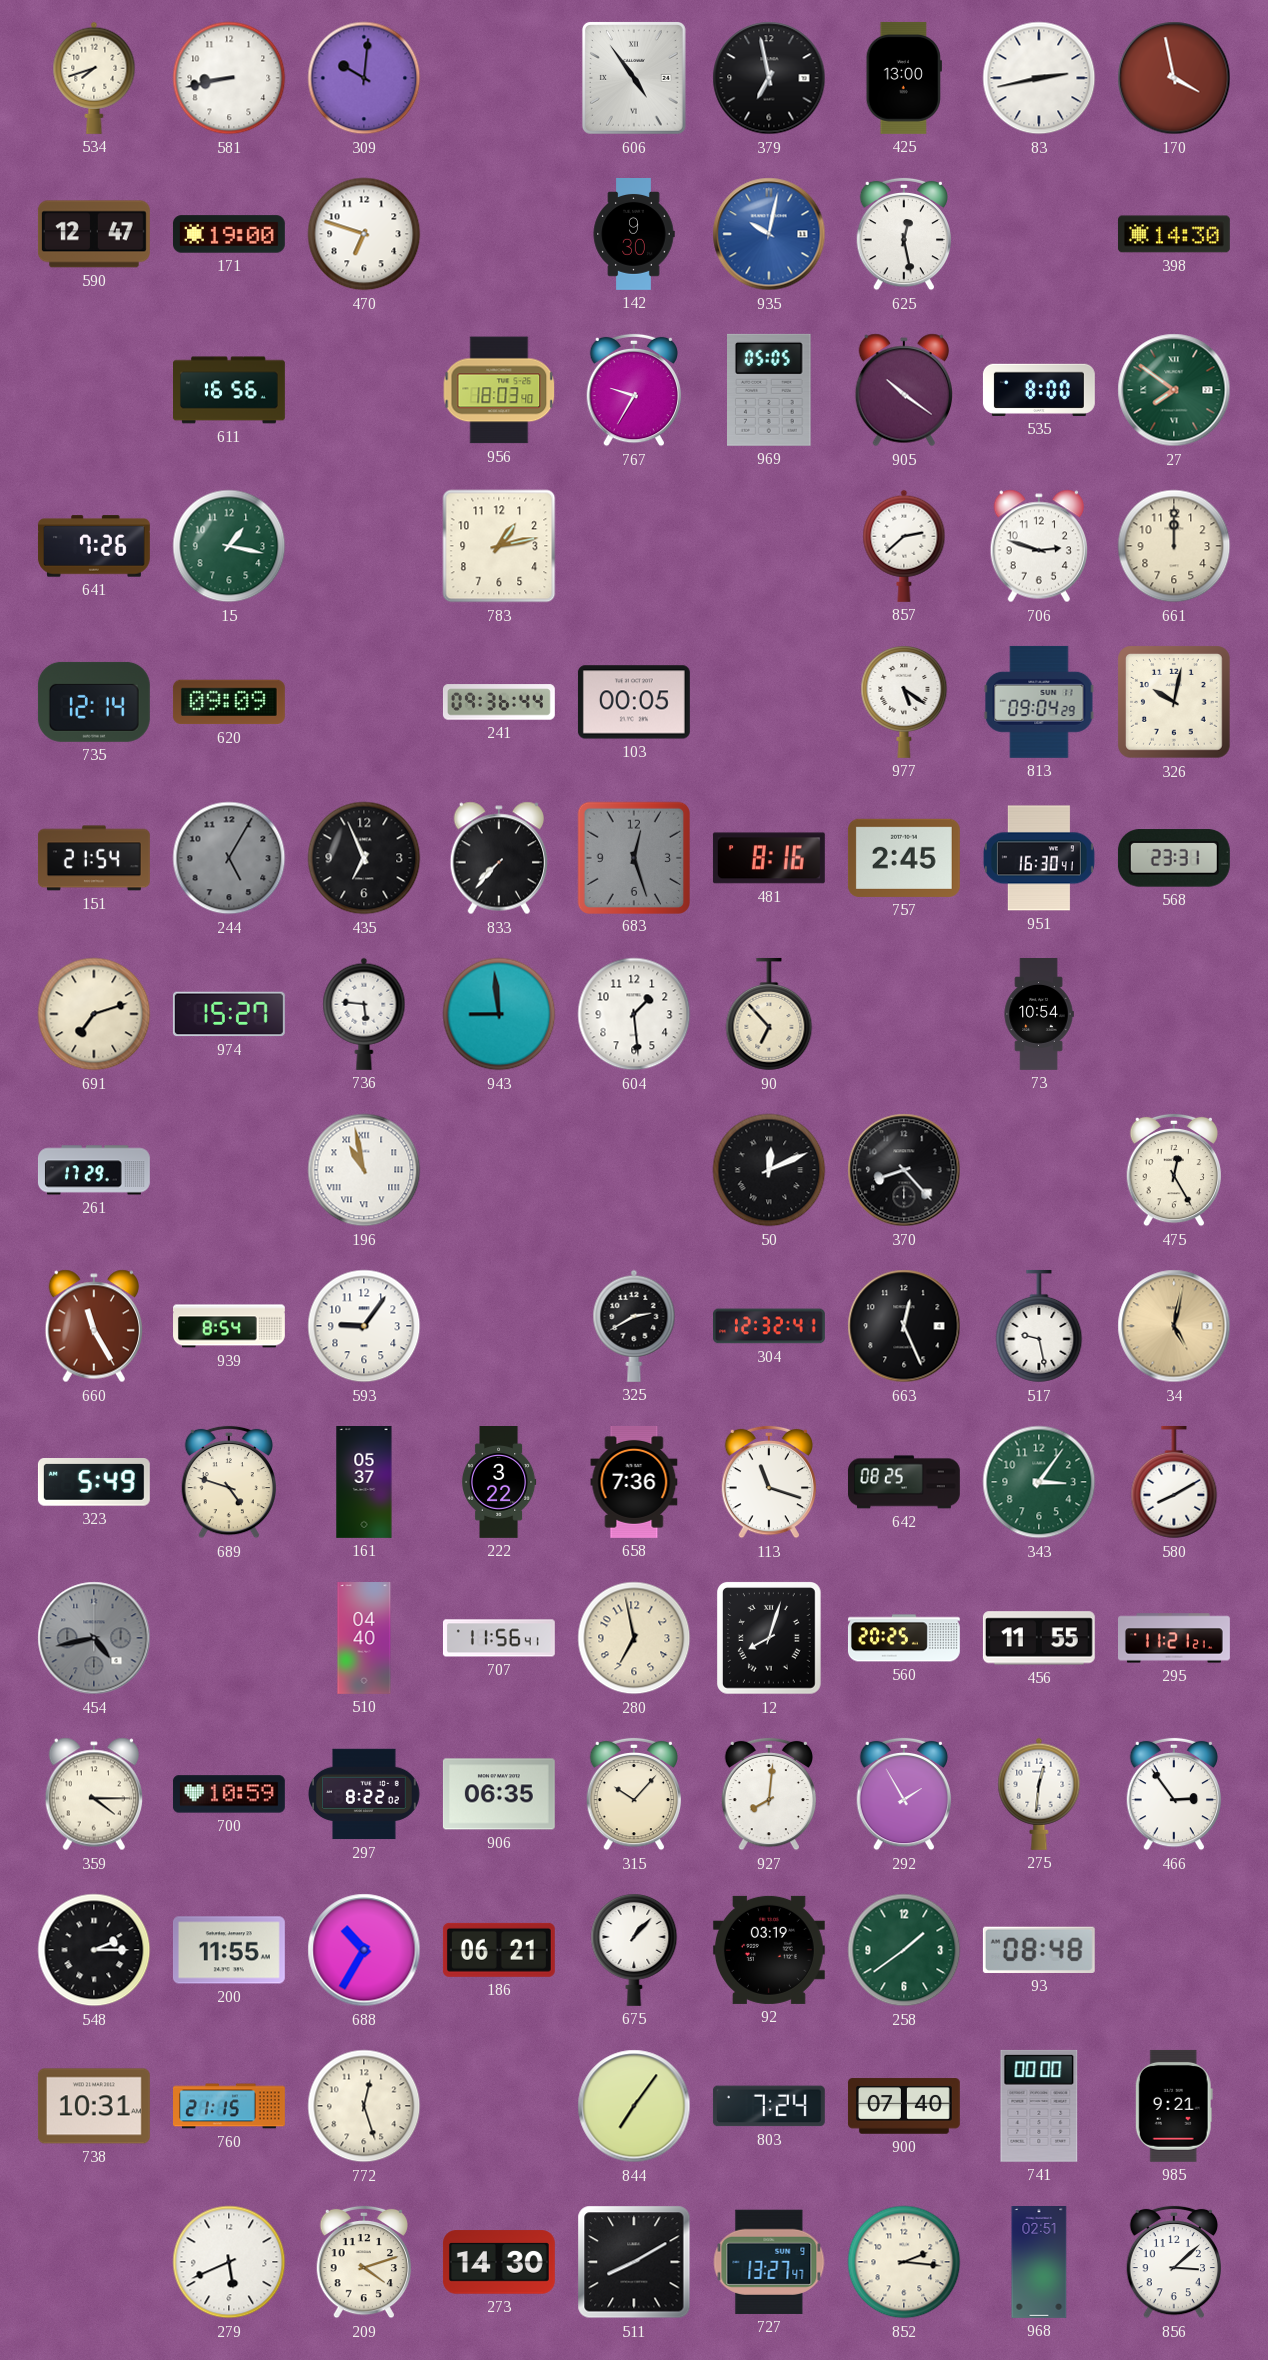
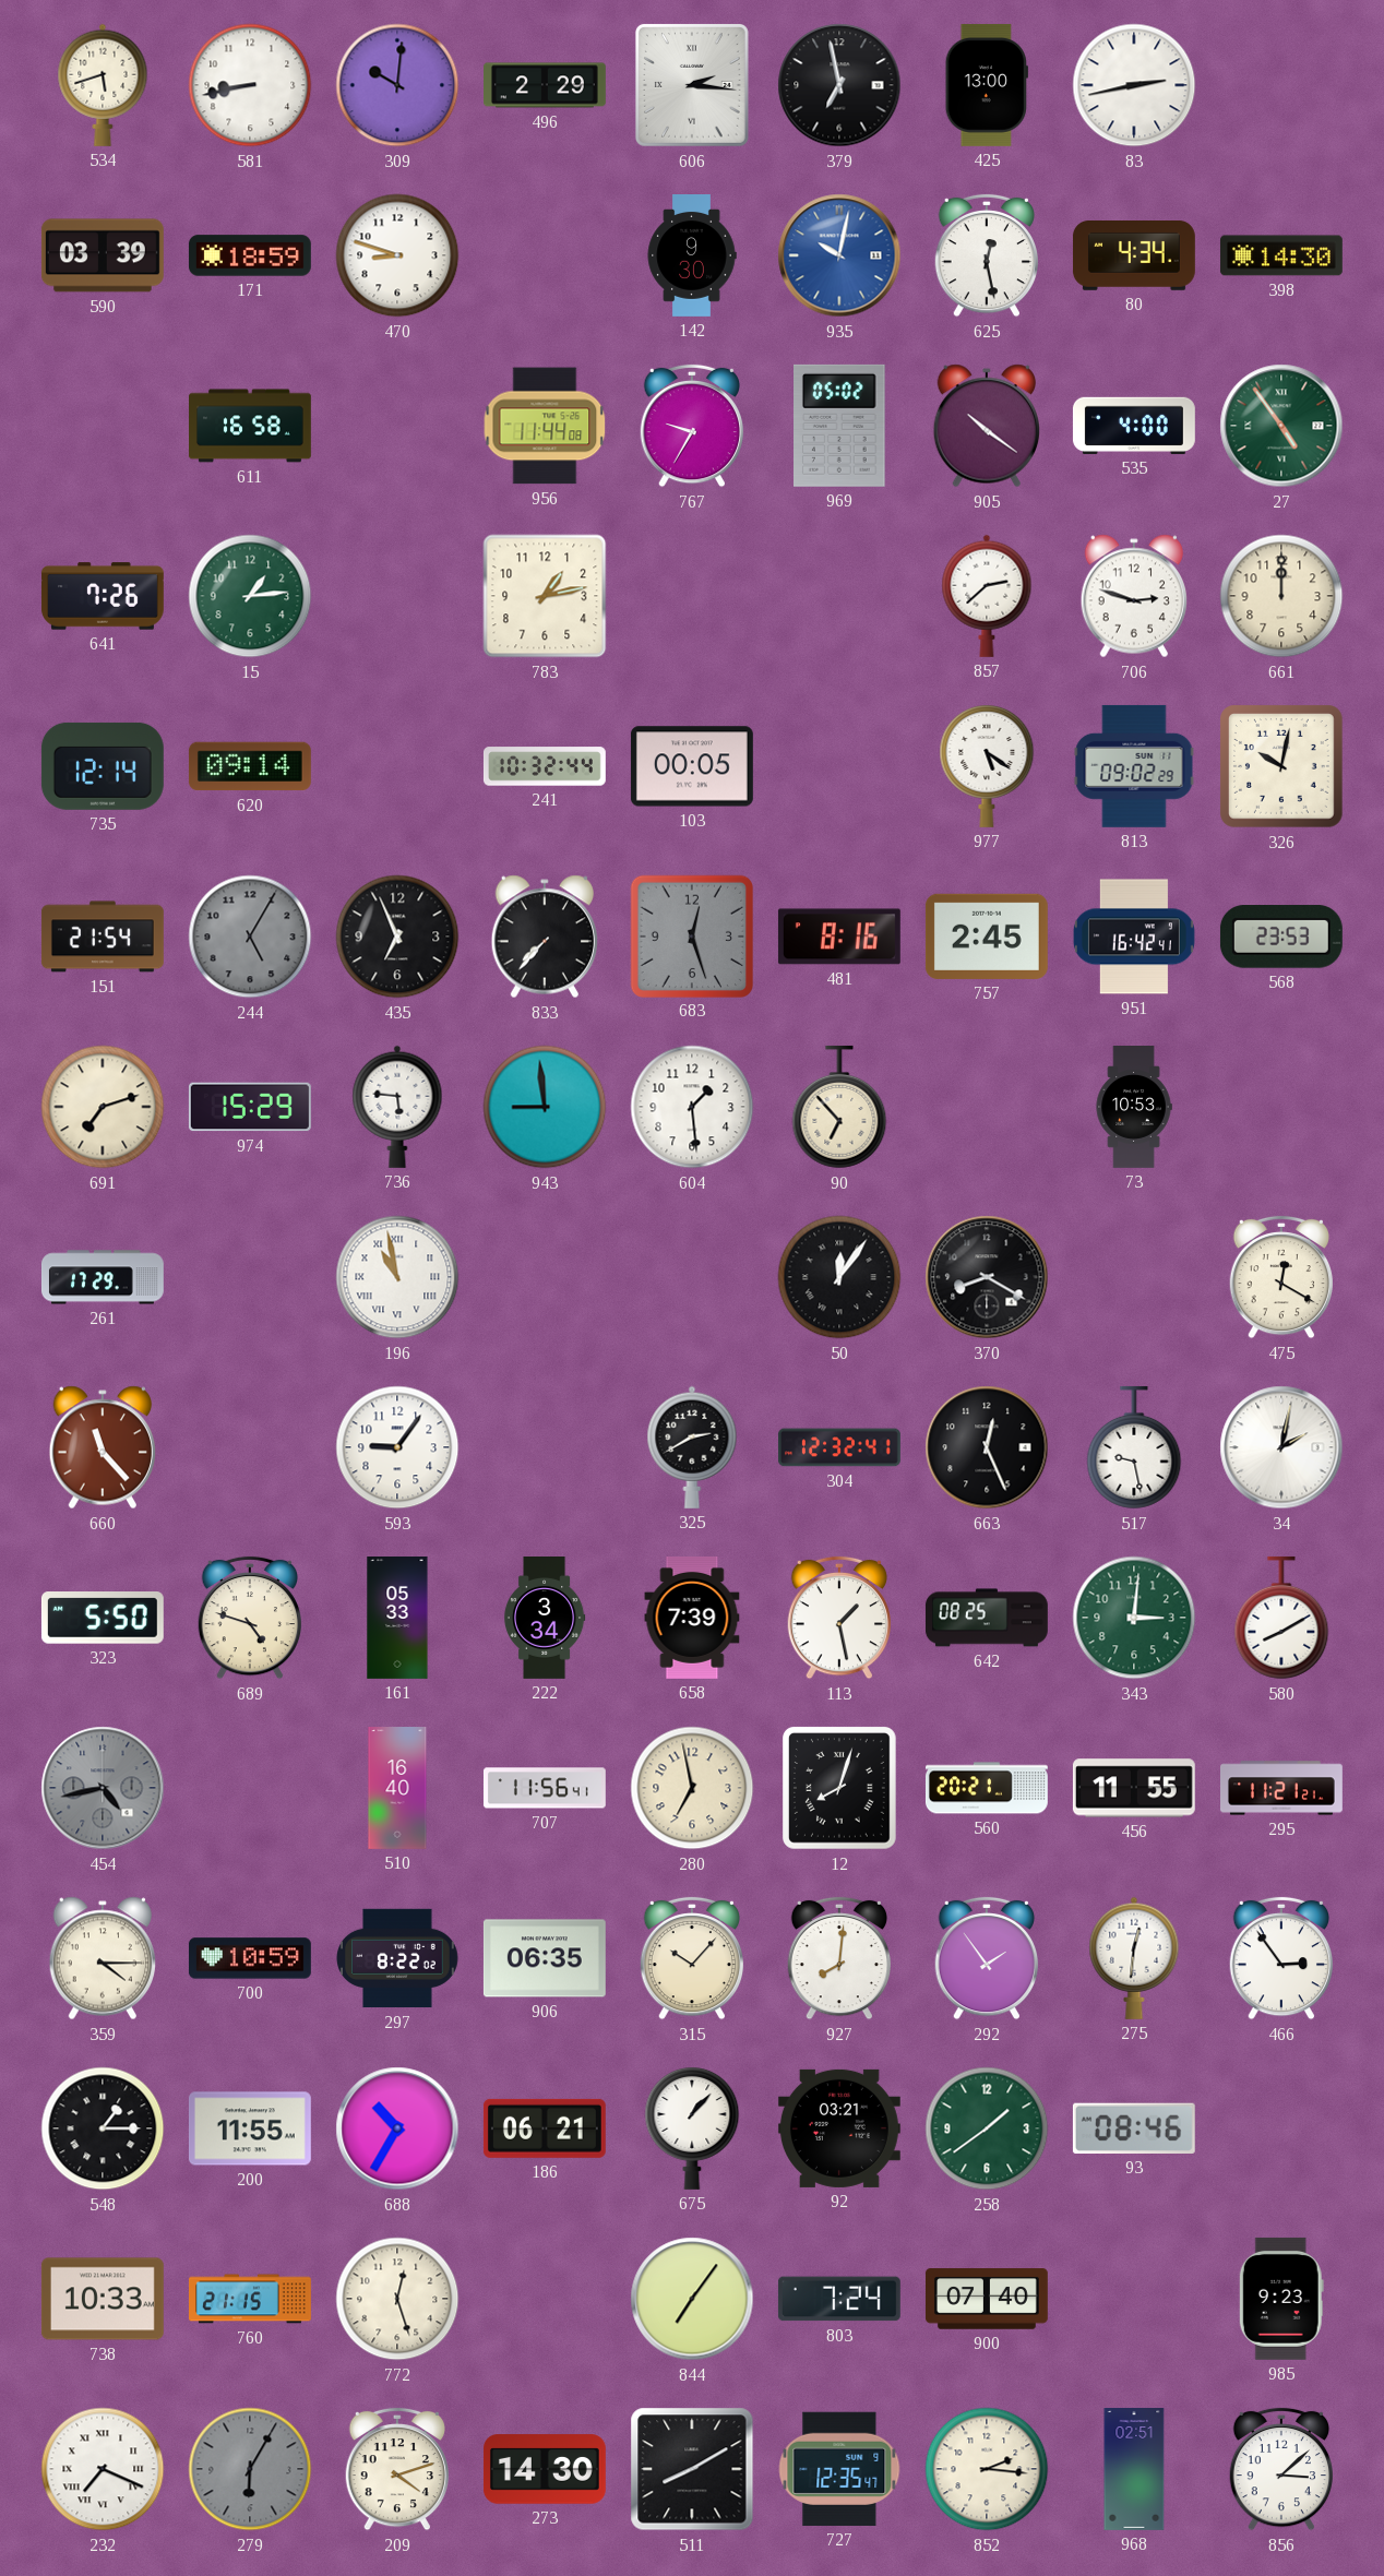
534: 7:42 -> 5:42 (103, 85)
496: none -> 2:29 (546, 85)
606: 4:54 -> 2:16 (692, 85)
170: 3:58 -> none (1174, 78)
590: 12:47 -> 03:39 (103, 255)
171: 19:00 -> 18:59 (250, 255)
470: 6:48 -> 8:48 (397, 255)
80: none -> 4:34 (1134, 255)
611: 16:56 -> 16:58 (251, 426)
956: 18:03 -> 11:44 (545, 426)
969: 05:05 -> 05:02 (840, 426)
535: 8:00 -> 4:00 (1134, 426)
27: 7:51 -> 4:54 (1281, 426)
15: 1:17 -> 1:14 (250, 596)
620: 09:09 -> 09:14 (250, 766)
241: 09:36 -> 10:32 (545, 766)
813: 09:04 -> 09:02 (1134, 766)
951: 16:30 -> 16:42 (1134, 937)
568: 23:31 -> 23:53 (1281, 937)
974: 15:27 -> 15:29 (250, 1107)
73: 10:54 -> 10:53 (1134, 1108)
50: 12:11 -> 12:06 (839, 1277)
370: 8:23 -> 8:20 (987, 1277)
475: 12:25 -> 12:20 (1280, 1277)
660: 11:25 -> 11:23 (102, 1447)
939: 8:54 -> none (230, 1326)
34: 5:02 -> 2:02 (1281, 1447)
34 dial: champagne -> white (1281, 1447)
323: 5:49 -> 5:50 (103, 1619)
161: 05:37 -> 05:33 (397, 1619)
222: 3:22 -> 3:34 (545, 1619)
658: 7:36 -> 7:39 (692, 1618)
113: 11:18 -> 1:28 (838, 1618)
343: 3:06 -> 3:01 (1134, 1618)
510: 04:40 -> 16:40 (397, 1789)
560: 20:25 -> 20:21 (987, 1788)
292: 1:55 -> 1:54 (986, 1958)
548: 2:15 -> 1:15 (103, 2128)
92: 03:19 -> 03:21 (839, 2128)
93: 08:48 -> 08:46 (1134, 2128)
738: 10:31 -> 10:33 (103, 2299)
741: 00:00 -> none (1039, 2106)
985: 9:21 -> 9:23 (1281, 2299)
232: none -> 7:19 (103, 2469)
279: 5:41 -> 6:05 (250, 2469)
279 dial: white -> grey (250, 2469)
727: 13:27 -> 12:35 (839, 2469)
